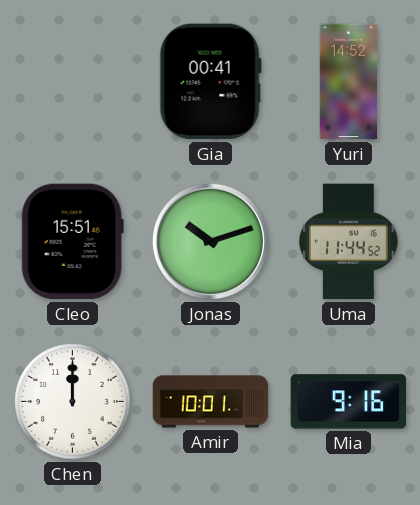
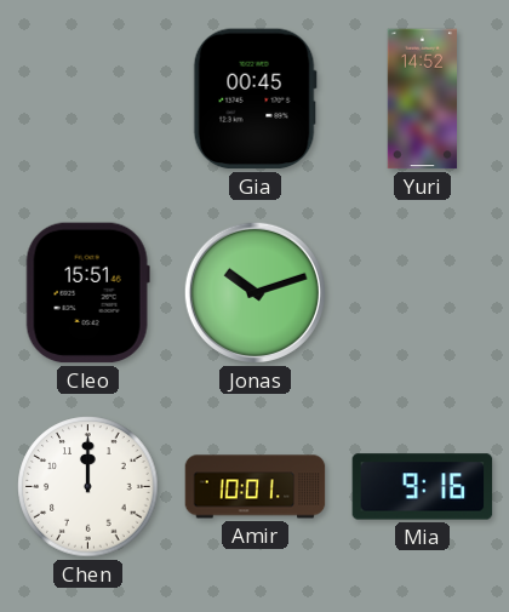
Gia: 00:41 -> 00:45 (254, 99)
Uma: 11:44 -> none (348, 242)
